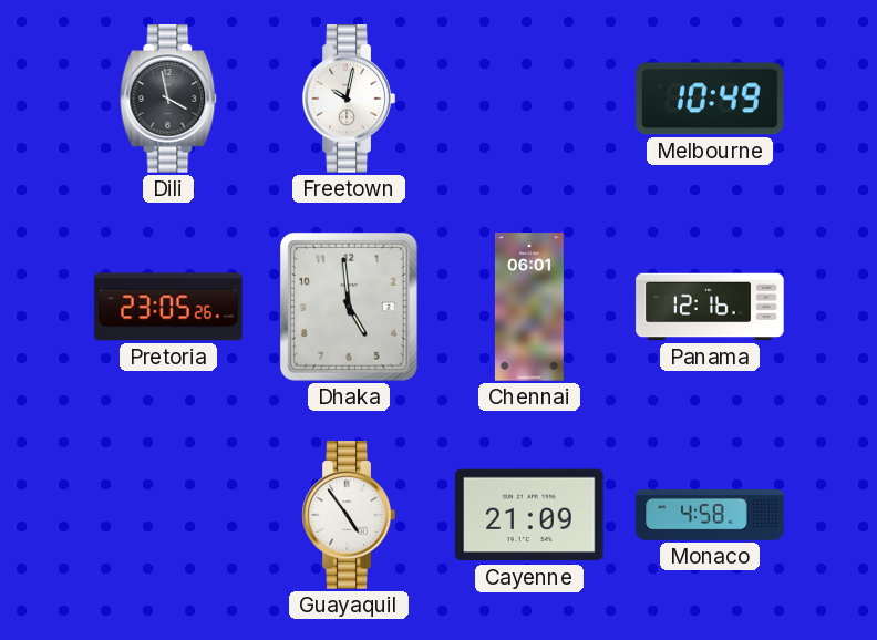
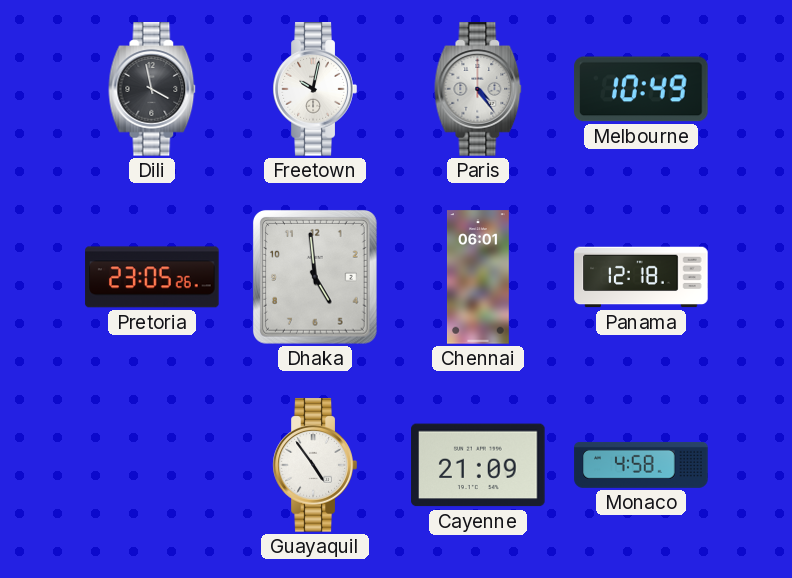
Paris: none -> 4:24 (478, 89)
Panama: 12:16 -> 12:18 (641, 277)
